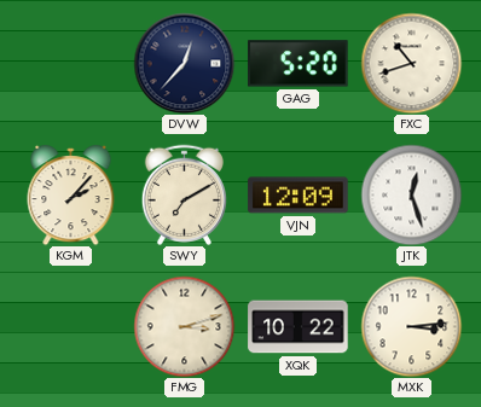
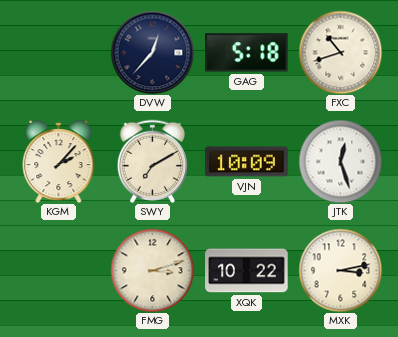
GAG: 5:20 -> 5:18 (247, 53)
VJN: 12:09 -> 10:09 (247, 162)
MXK: 3:14 -> 3:13 (340, 270)
